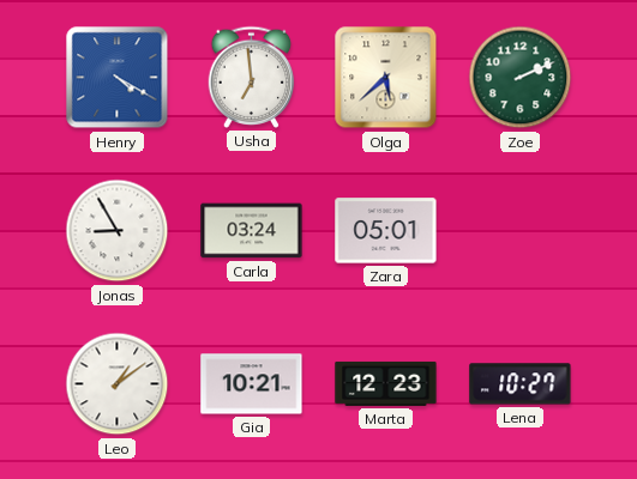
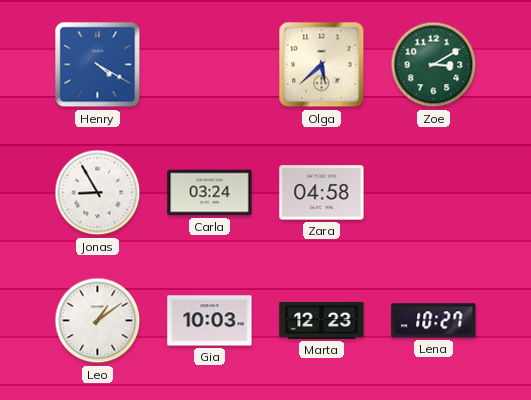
Usha: 6:59 -> none (252, 77)
Zoe: 2:11 -> 3:10 (434, 65)
Zara: 05:01 -> 04:58 (322, 193)
Gia: 10:21 -> 10:03 (210, 321)
